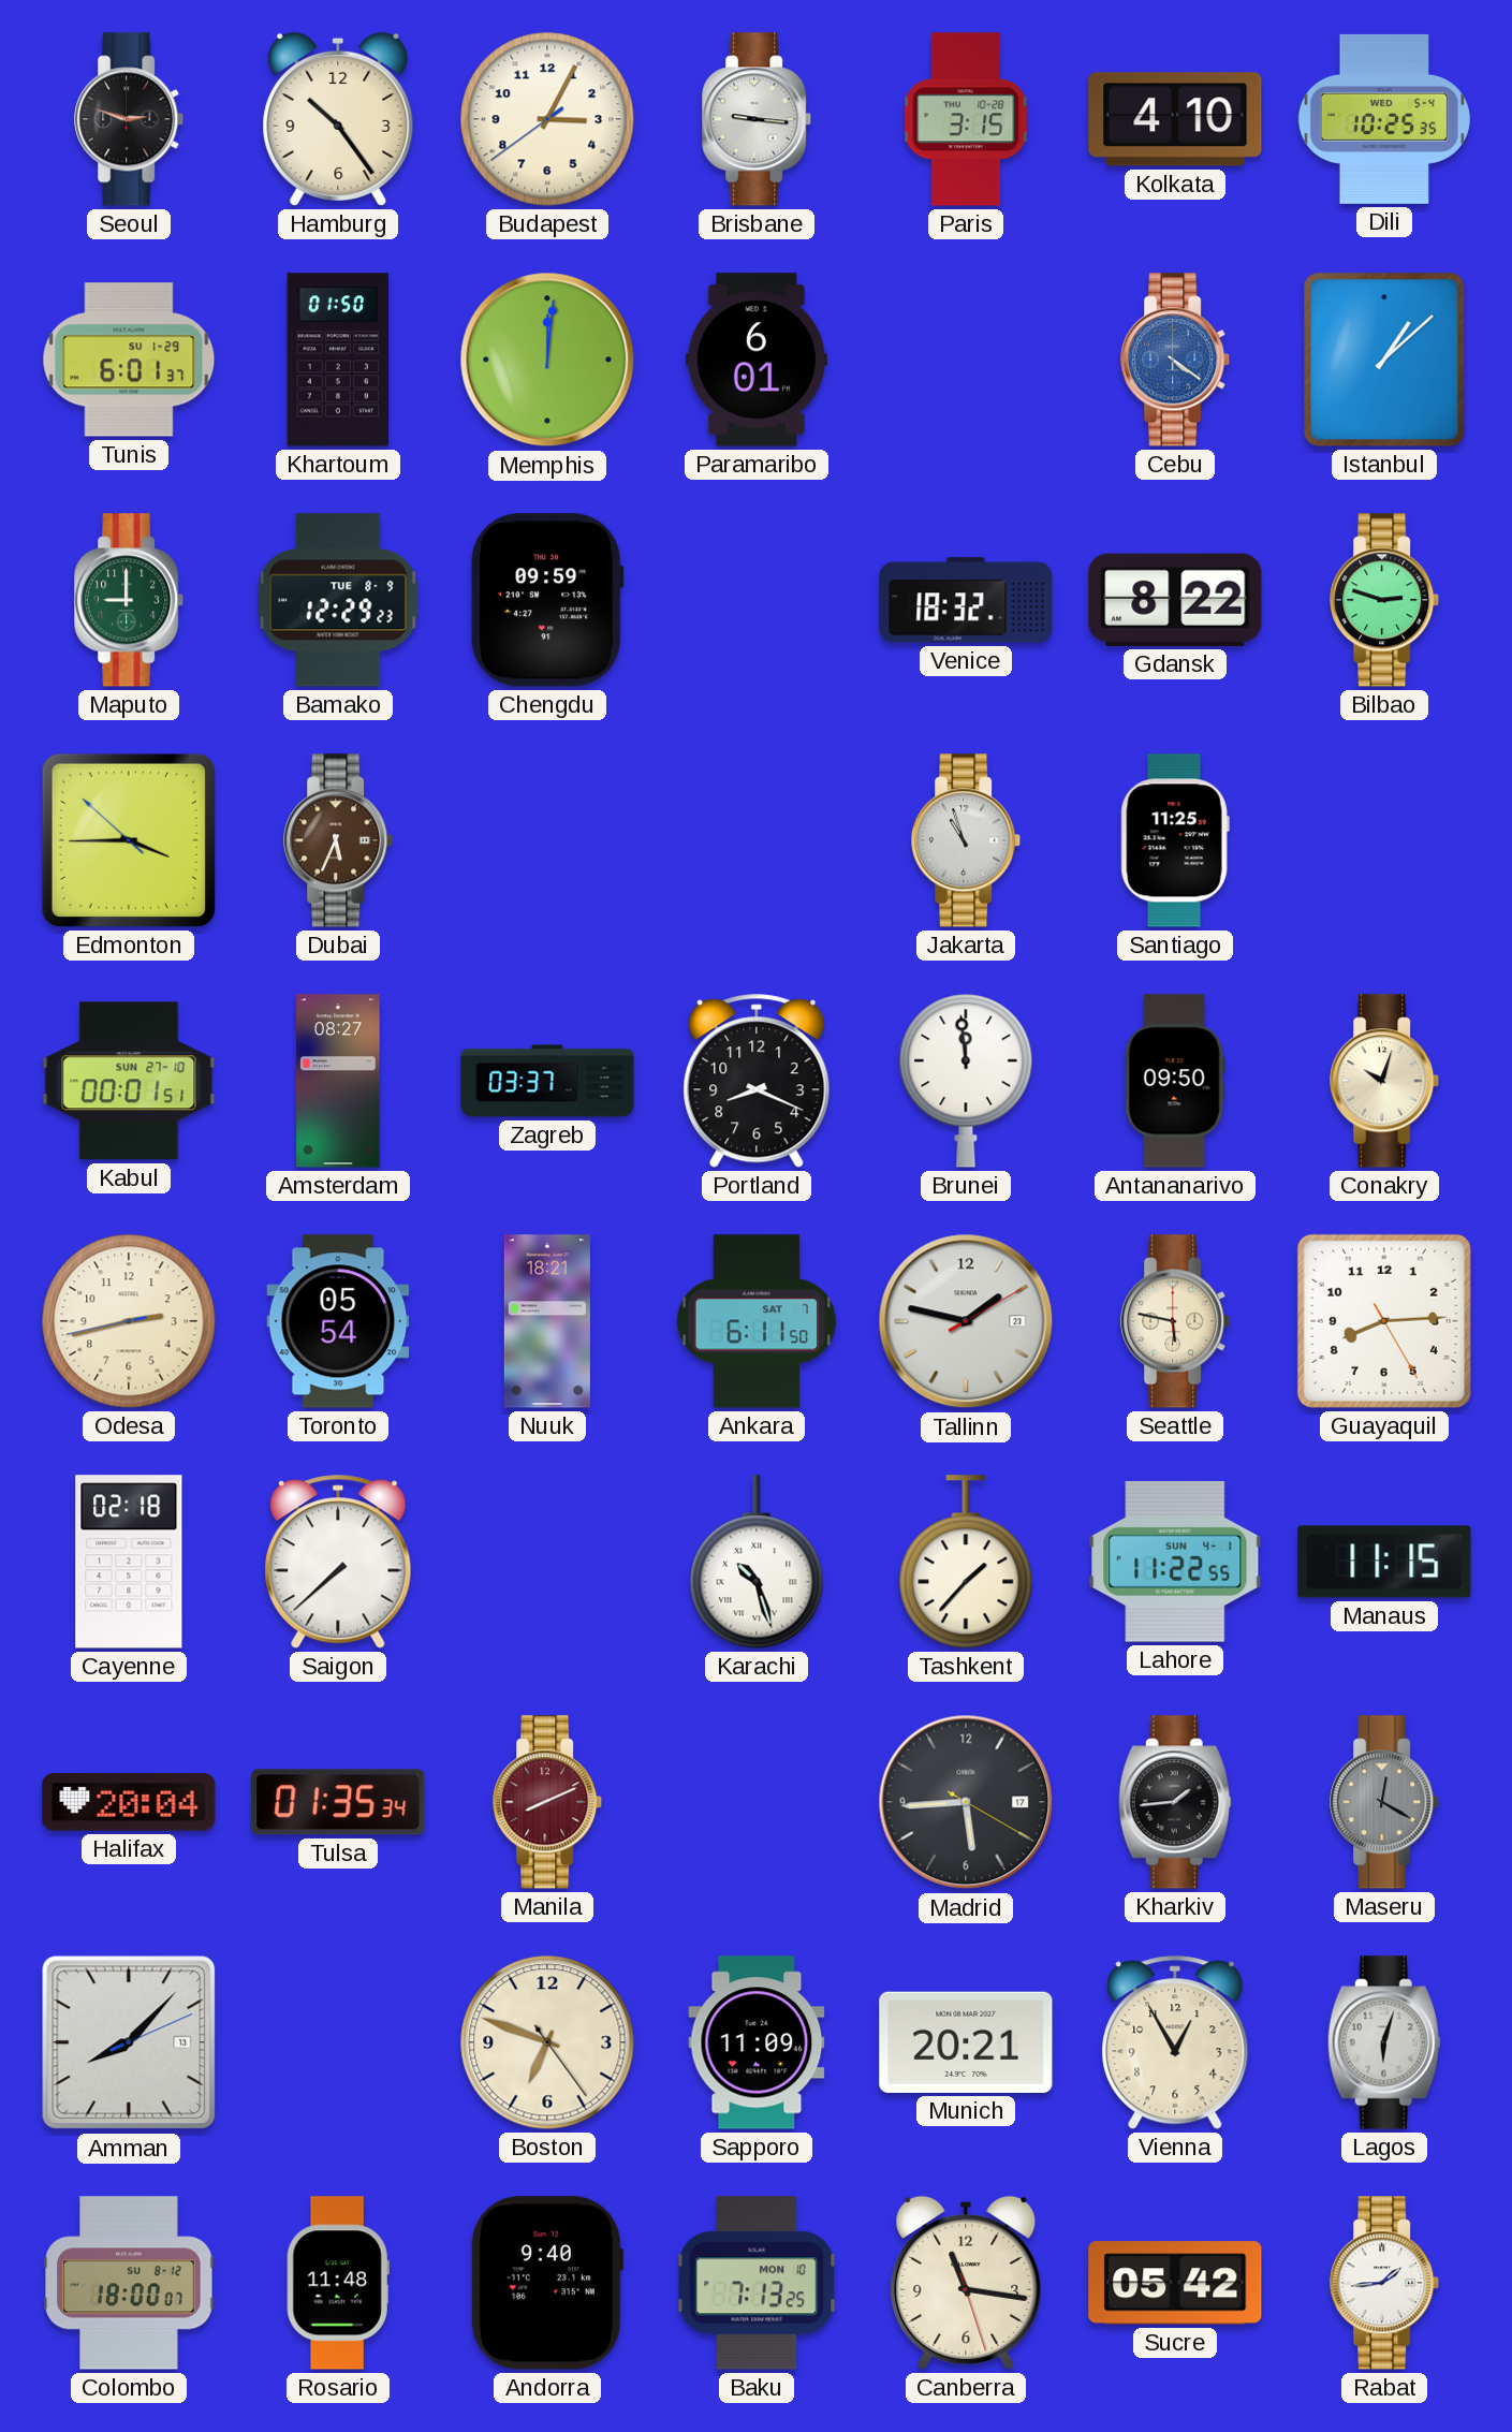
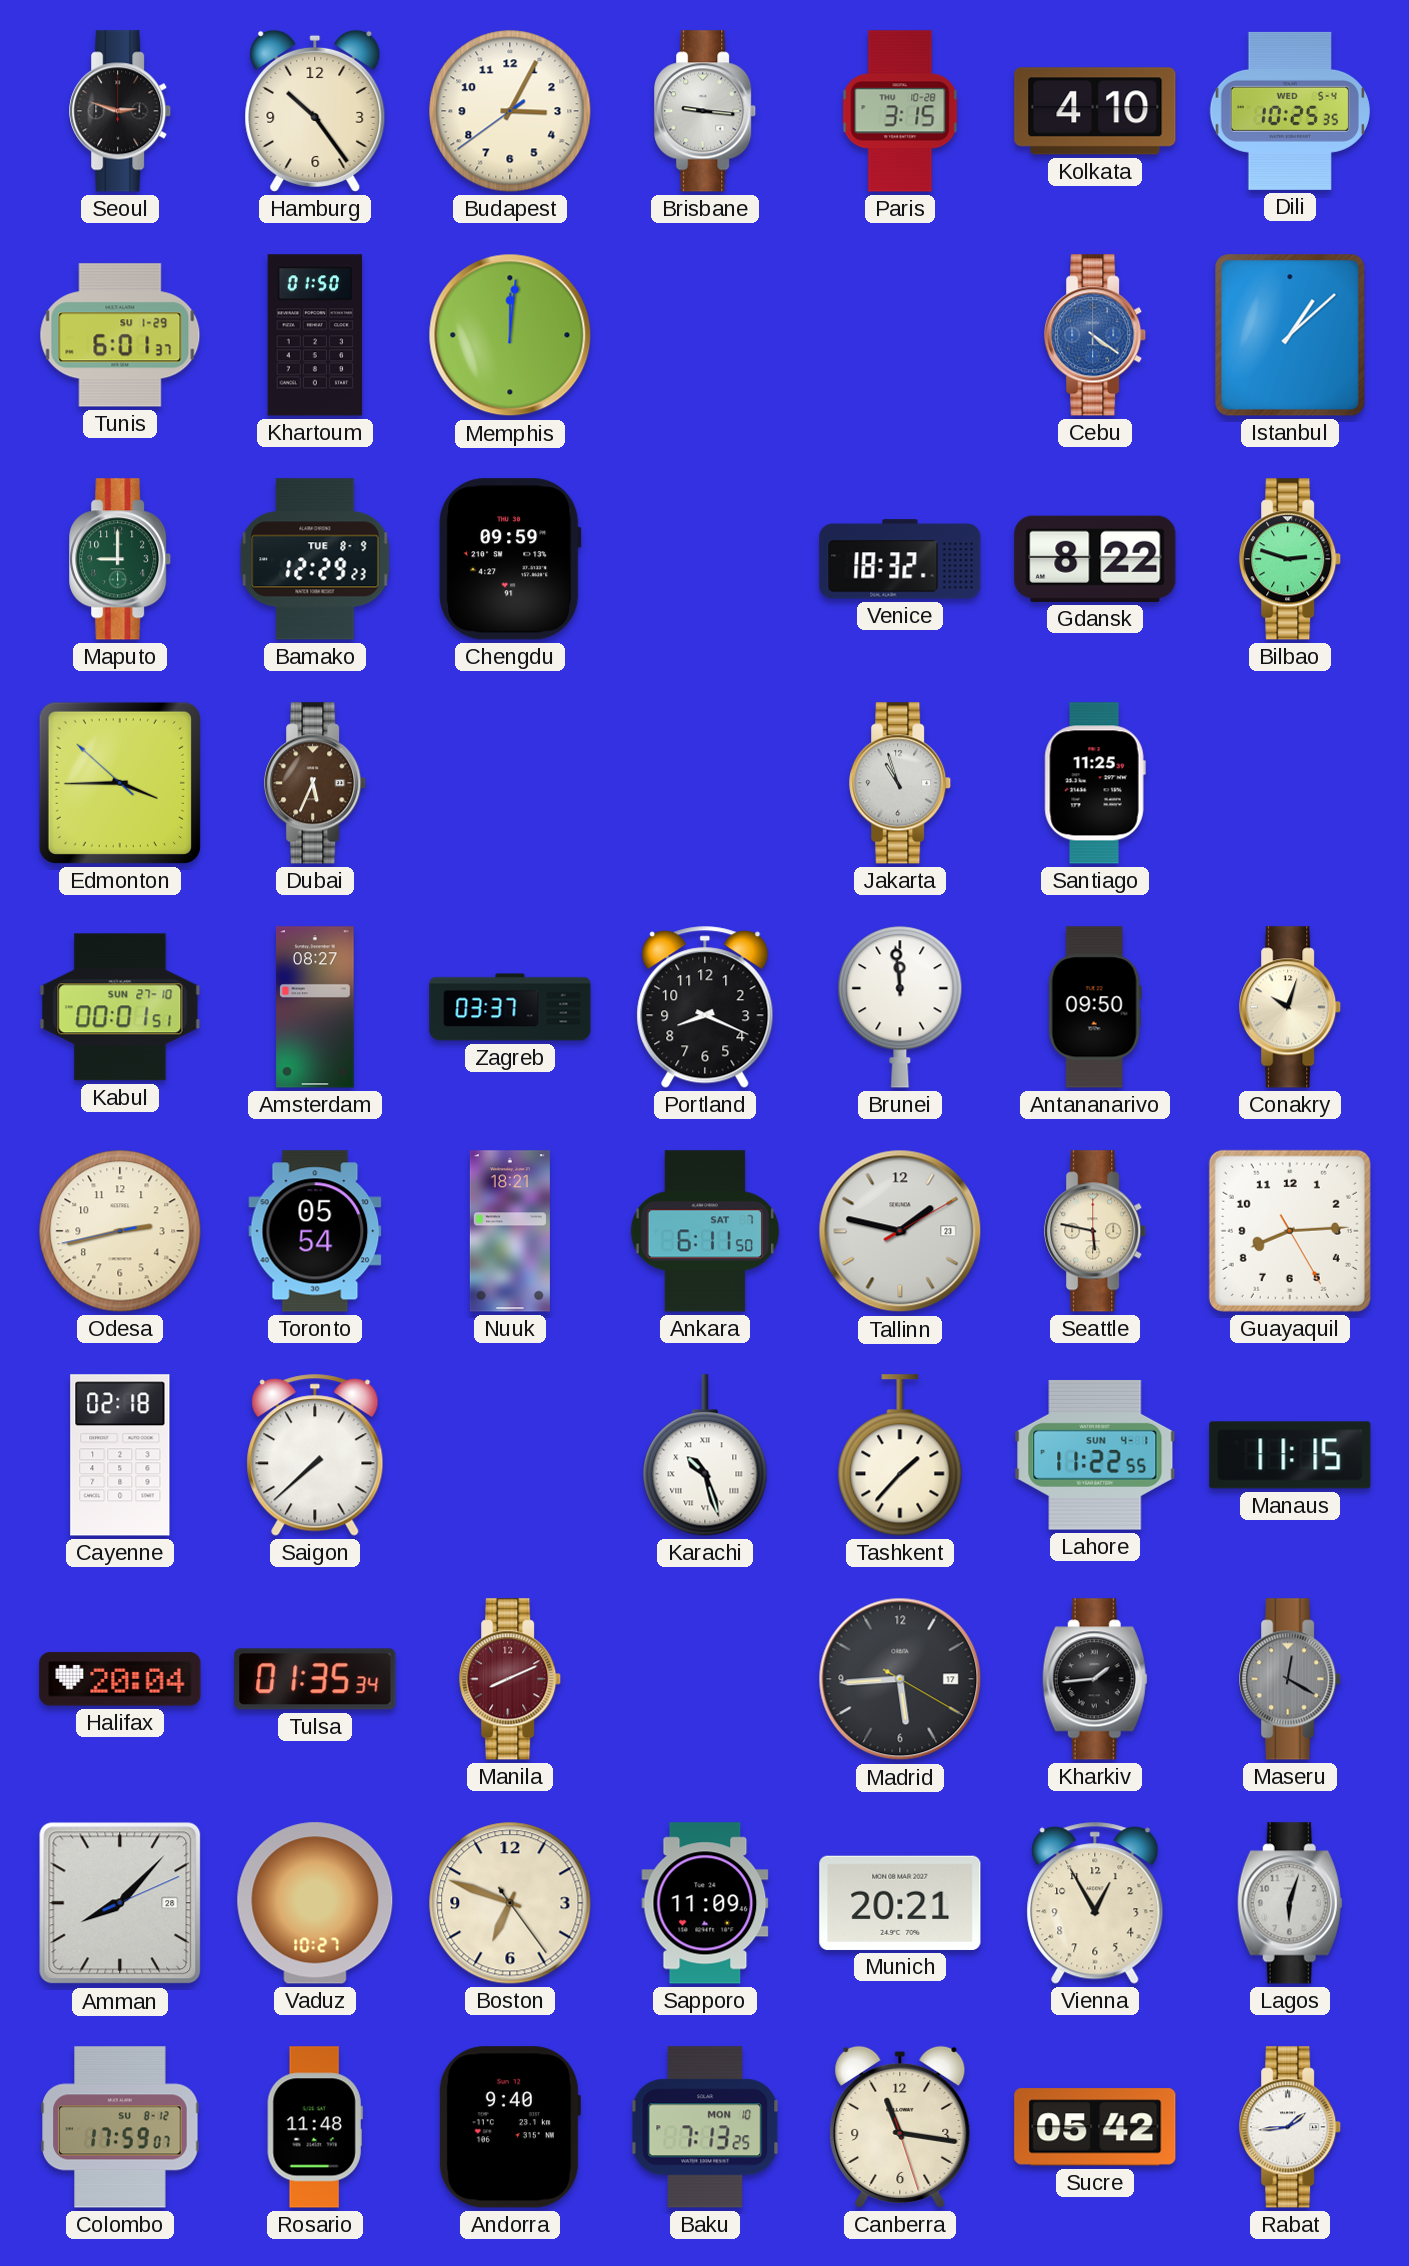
Paramaribo: 6:01 -> none (757, 360)
Amman date: 13 -> 28 (120, 1903)
Vaduz: none -> 10:27 (315, 1903)
Colombo: 18:00 -> 17:59 (120, 2127)
